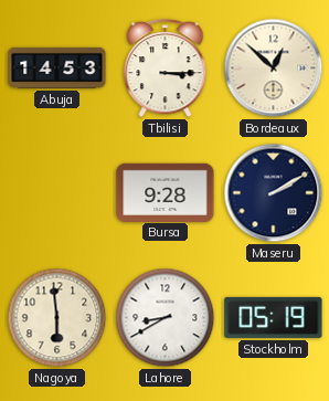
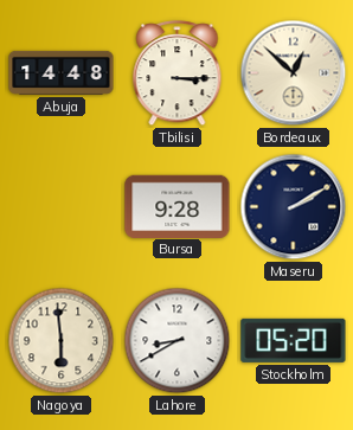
Abuja: 14:53 -> 14:48 (62, 72)
Stockholm: 05:19 -> 05:20 (294, 340)
